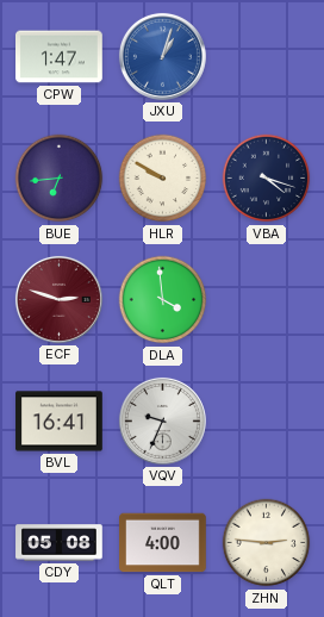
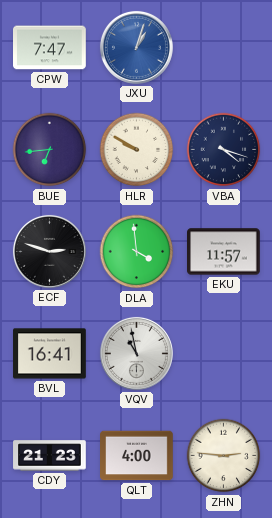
CPW: 1:47 -> 7:47 (50, 48)
ECF dial: burgundy -> black (49, 251)
EKU: none -> 11:57 (224, 252)
VQV: 9:34 -> 10:58 (136, 353)
CDY: 05:08 -> 21:23 (50, 456)
